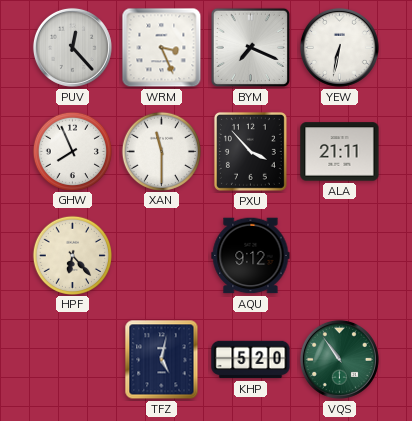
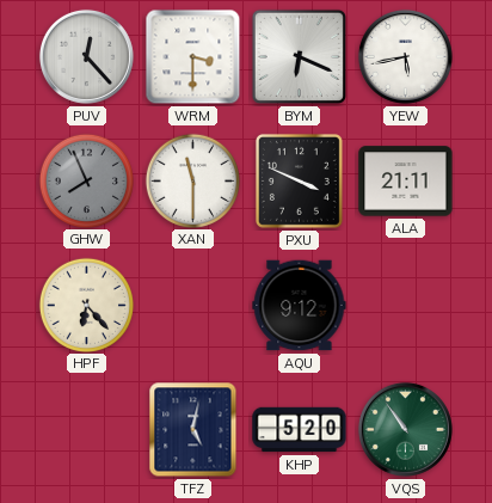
WRM: 3:26 -> 3:30 (193, 57)
BYM: 7:19 -> 6:19 (299, 56)
YEW: 6:32 -> 5:43 (405, 56)
GHW dial: white -> grey (86, 180)
PXU: 3:53 -> 3:49 (299, 180)
